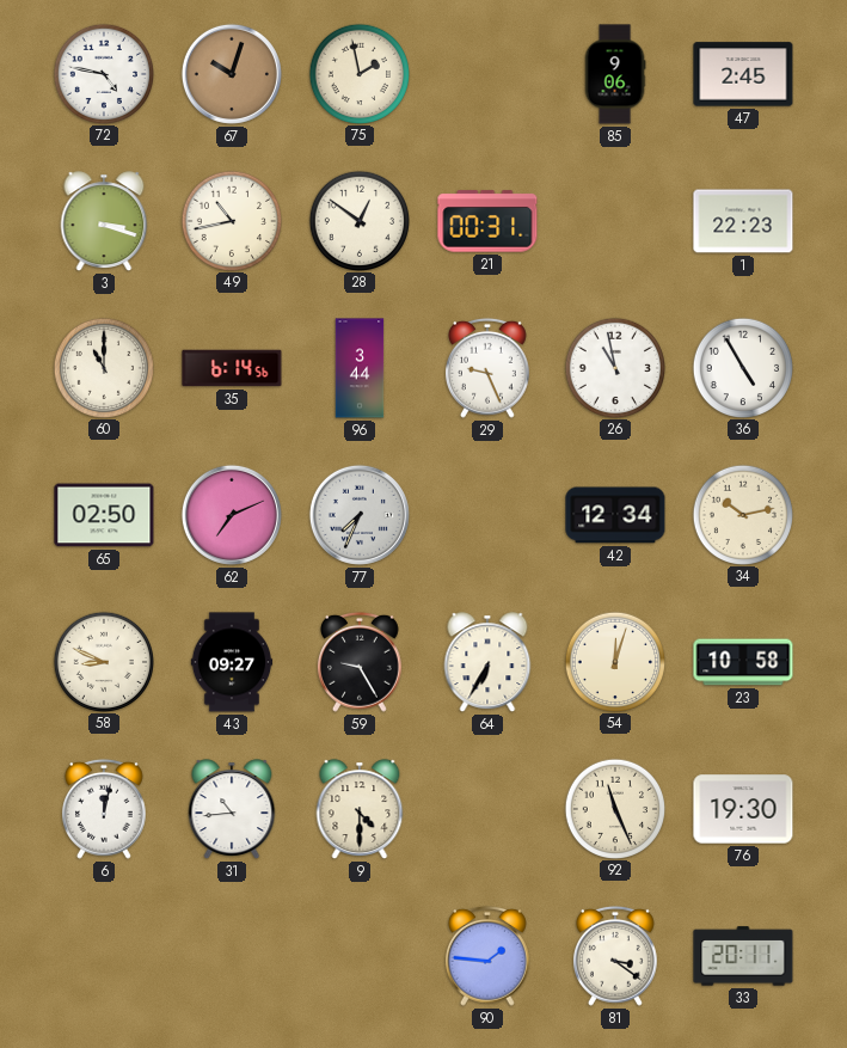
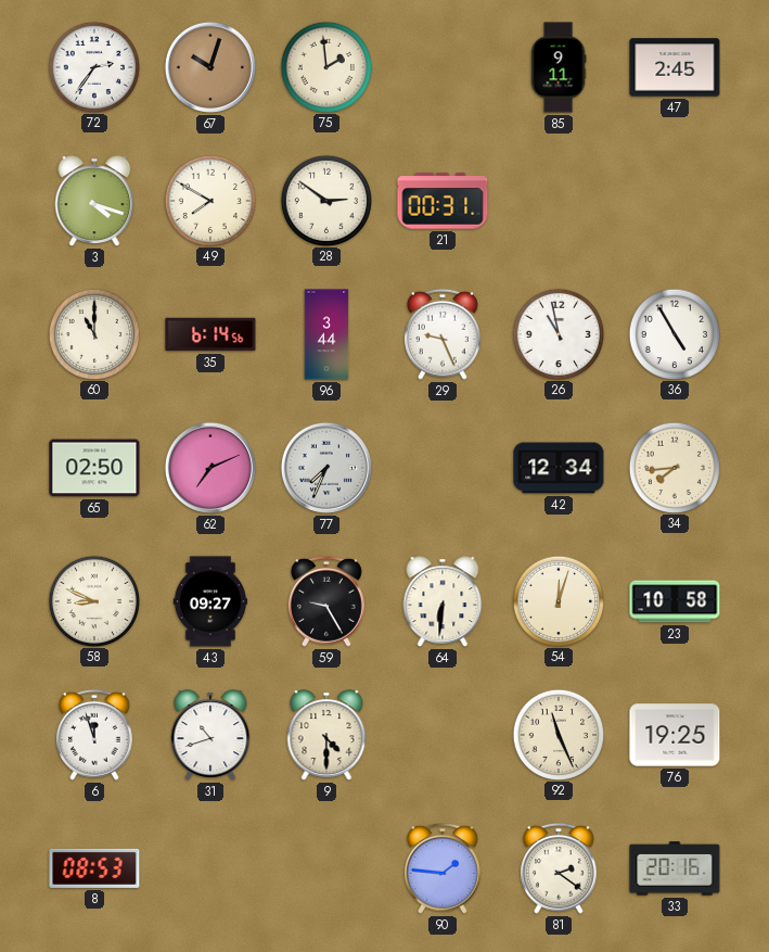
72: 4:47 -> 2:36 (93, 66)
75: 1:58 -> 1:59 (325, 66)
85: 9:06 -> 9:11 (559, 67)
3: 3:18 -> 4:18 (94, 201)
49: 10:43 -> 7:50 (209, 200)
28: 12:51 -> 2:51 (325, 200)
1: 22:23 -> none (743, 221)
34: 10:13 -> 7:44 (674, 467)
64: 6:35 -> 6:31 (443, 601)
6: 12:02 -> 11:57 (94, 735)
31: 10:44 -> 10:42 (210, 735)
76: 19:30 -> 19:25 (675, 735)
8: none -> 08:53 (94, 868)
81: 3:21 -> 2:21 (559, 868)
33: 20:11 -> 20:16 (675, 868)
